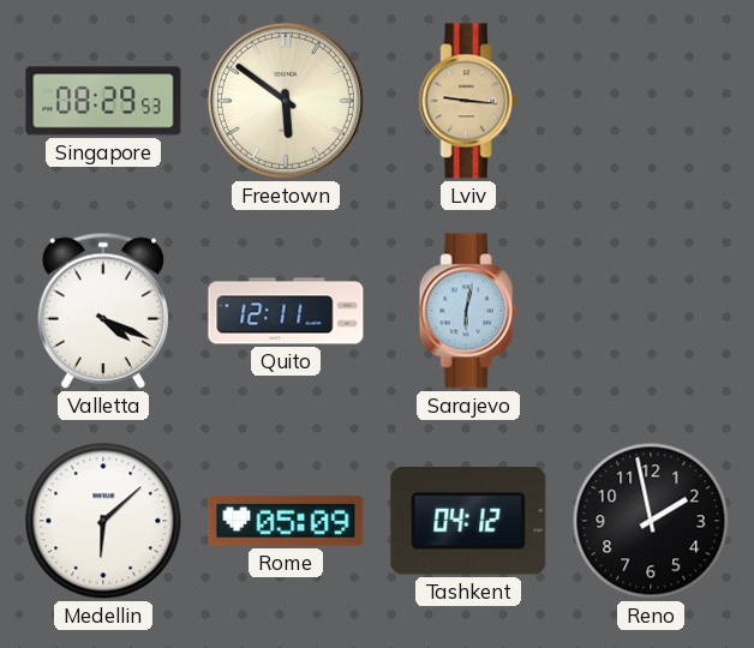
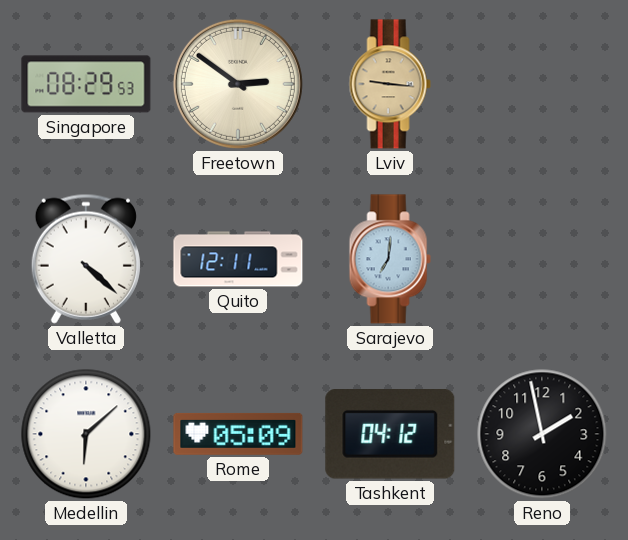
Freetown: 5:51 -> 2:51 (238, 84)
Valletta: 4:19 -> 4:22 (86, 259)
Sarajevo: 6:02 -> 7:01 (390, 259)
